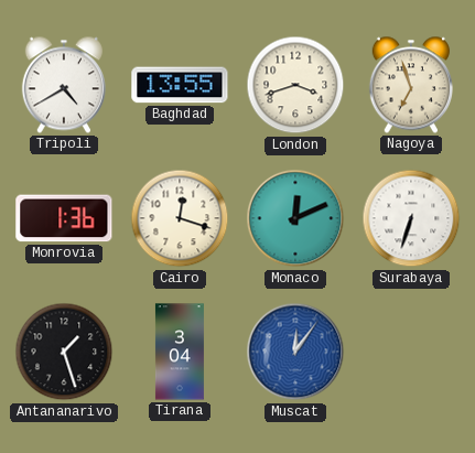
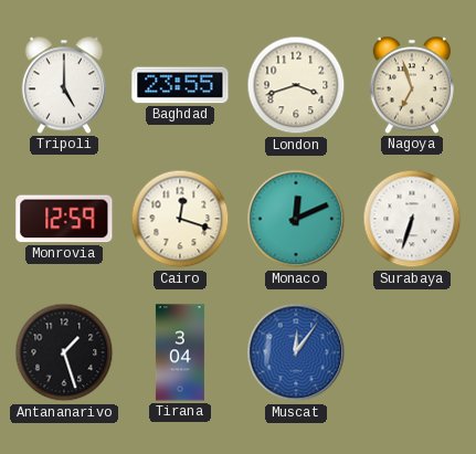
Tripoli: 4:40 -> 5:00 (64, 85)
Baghdad: 13:55 -> 23:55 (180, 85)
Monrovia: 1:36 -> 12:59 (64, 219)
